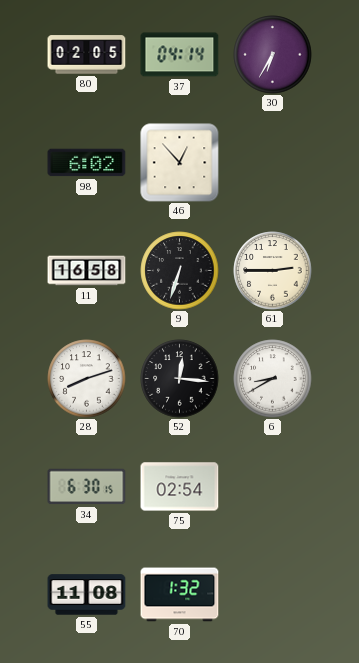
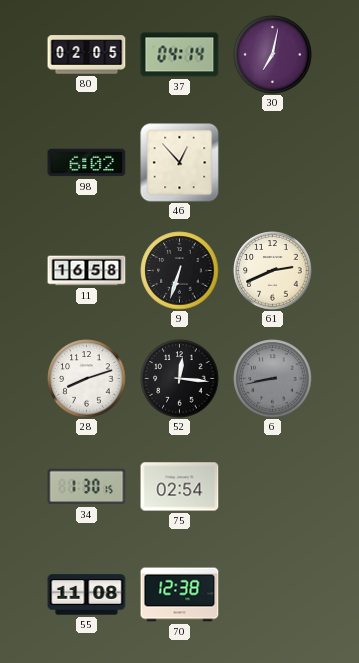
30: 6:35 -> 7:02 (273, 55)
61: 2:45 -> 2:41 (273, 271)
6: 8:40 -> 8:43 (273, 379)
6 dial: white -> grey (273, 379)
34: 6:30 -> 1:30 (87, 487)
70: 1:32 -> 12:38 (180, 595)
